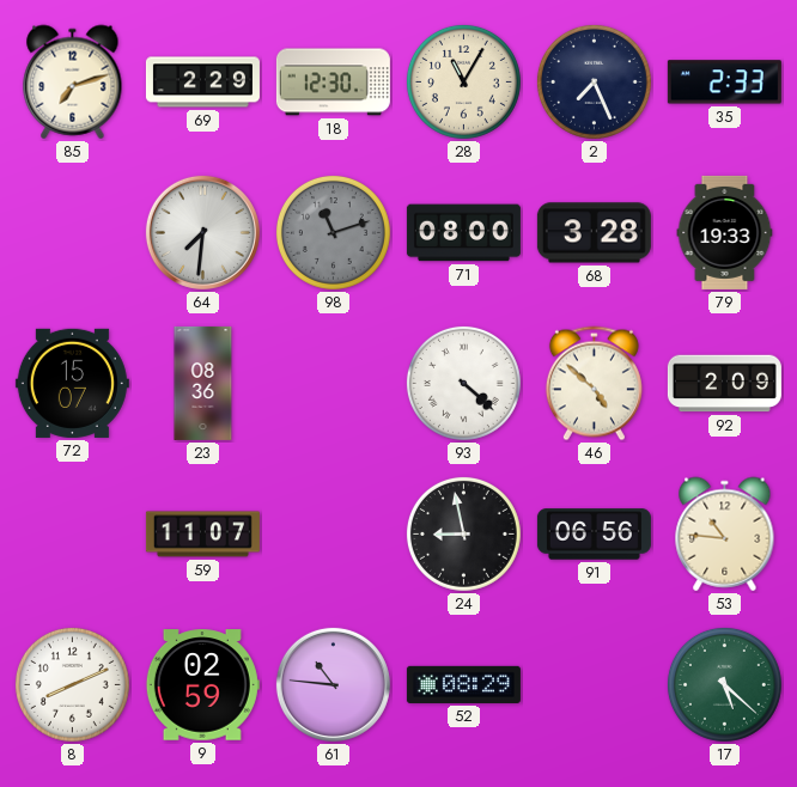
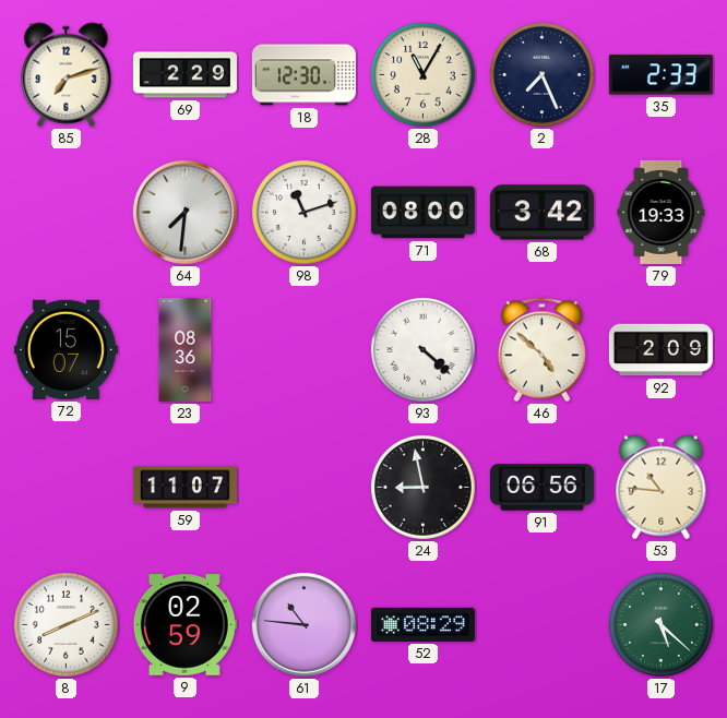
98 dial: grey -> white (303, 212)
68: 3:28 -> 3:42 (541, 213)
